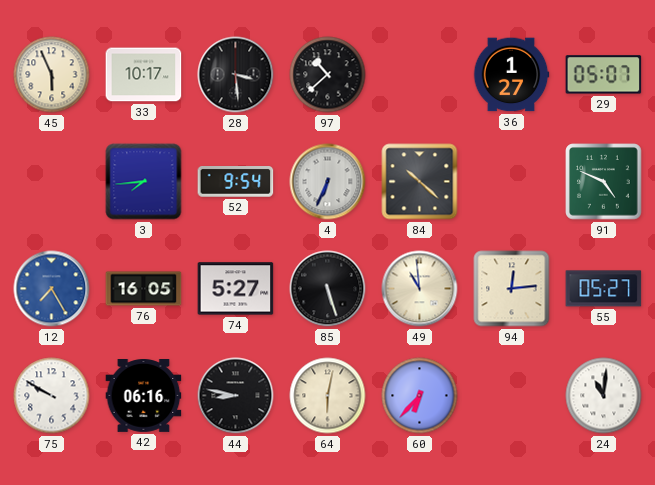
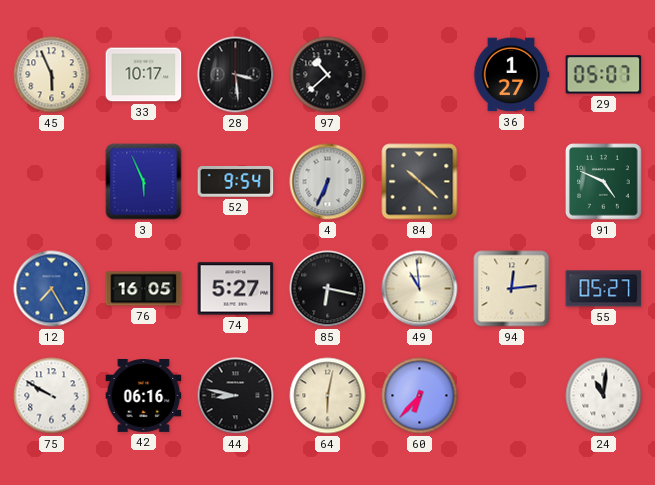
3: 7:44 -> 5:56 (144, 182)
85: 5:27 -> 6:17 (328, 289)
